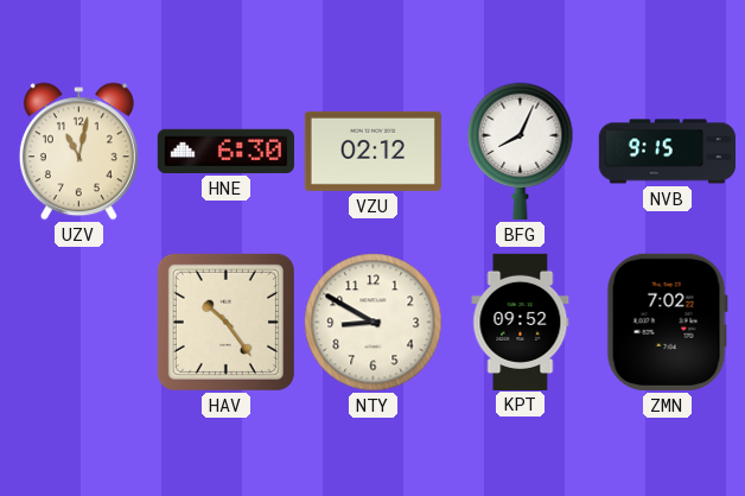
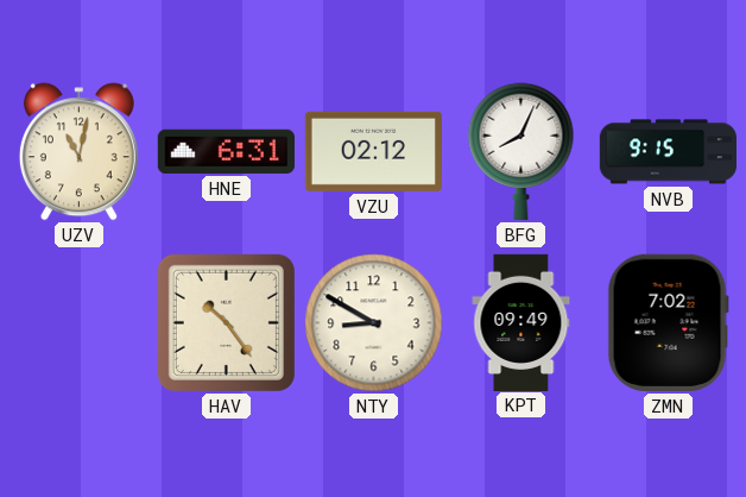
HNE: 6:30 -> 6:31 (226, 151)
KPT: 09:52 -> 09:49 (521, 322)
